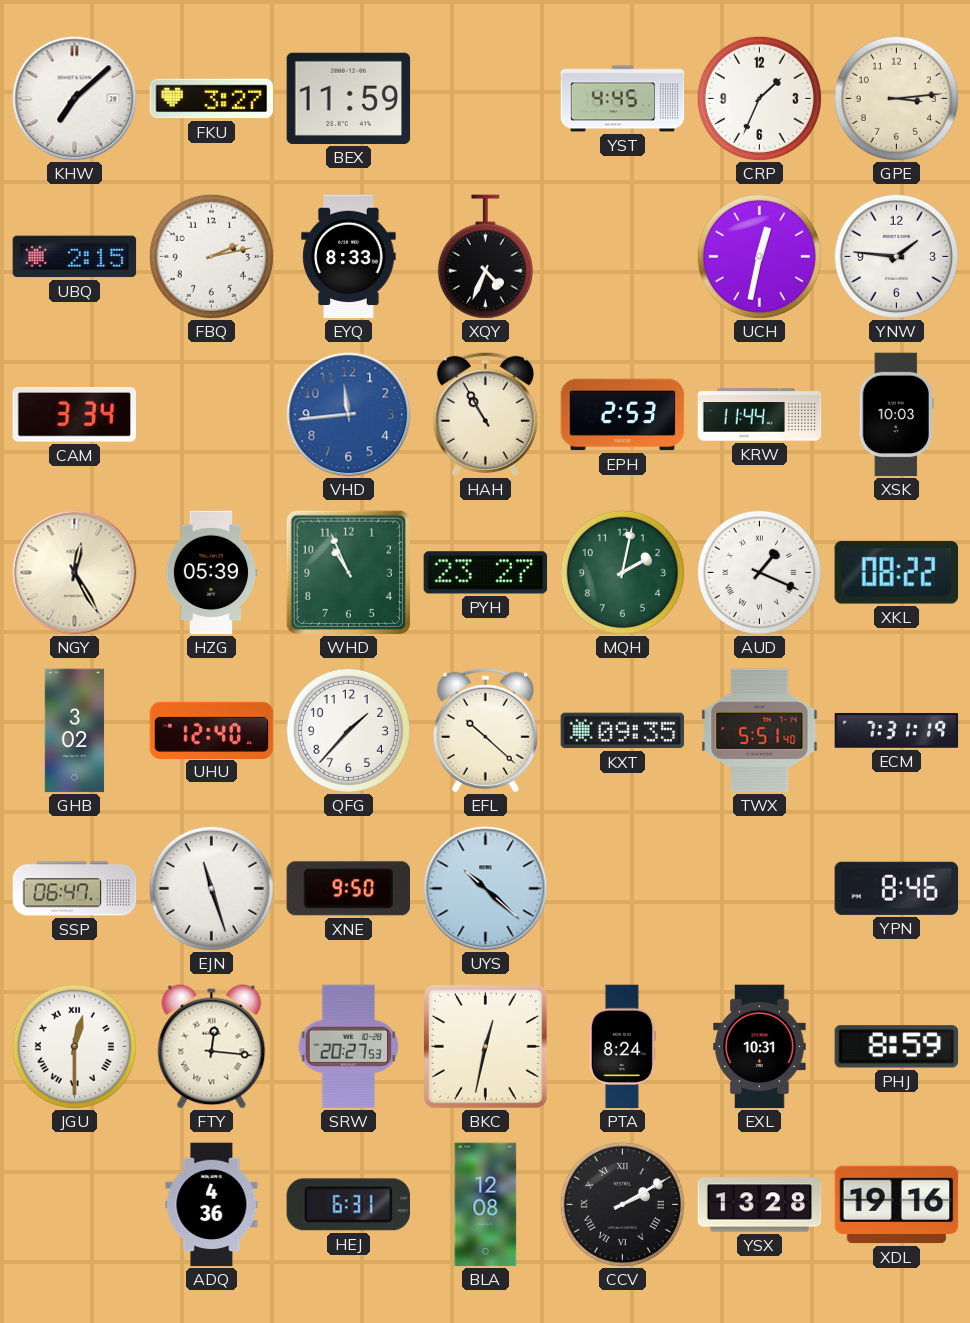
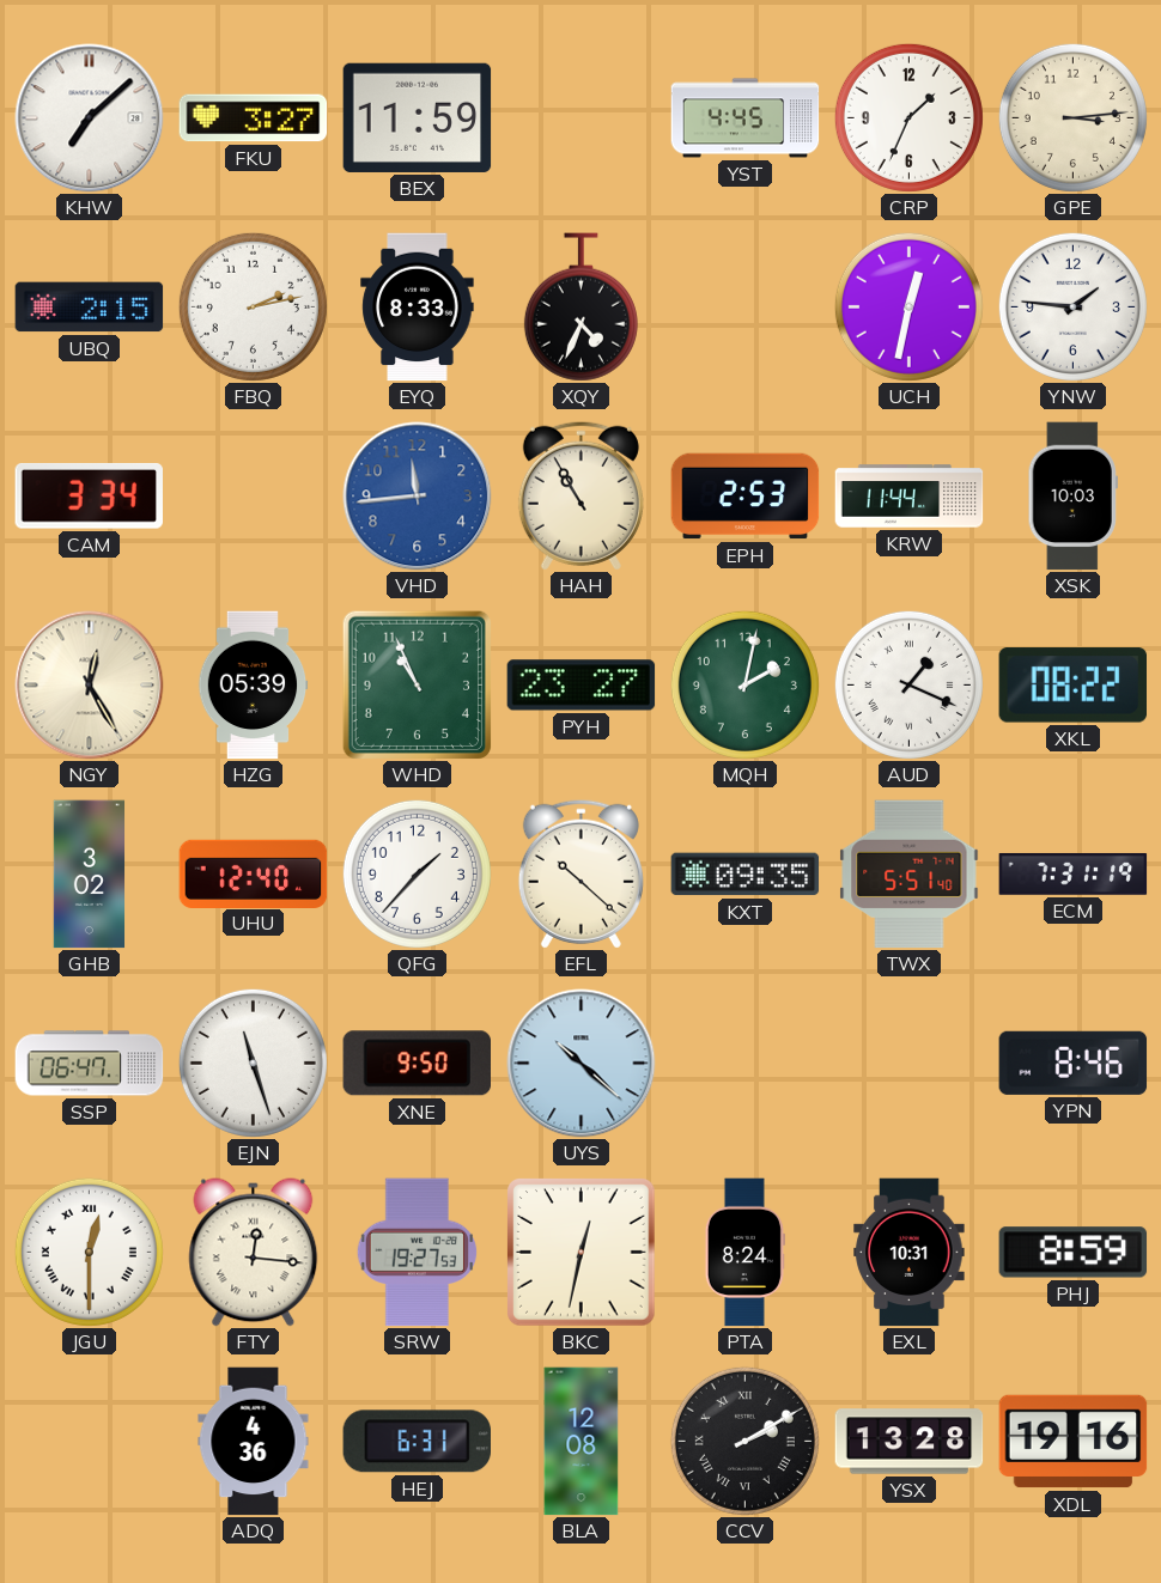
SRW: 20:27 -> 19:27 (418, 1253)
